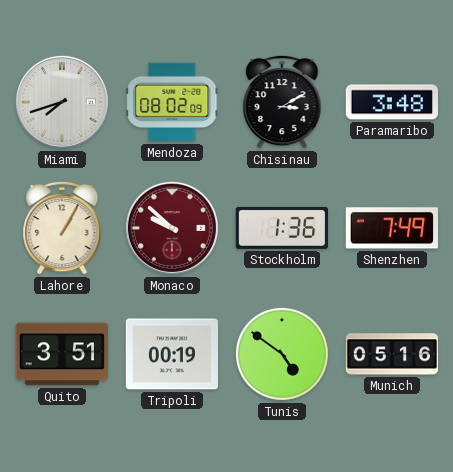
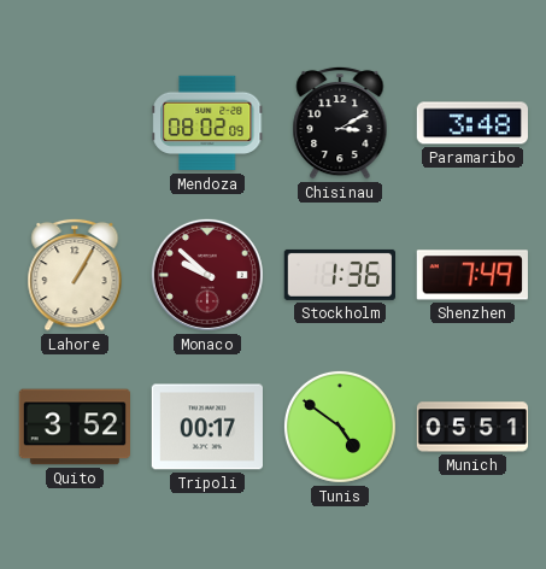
Miami: 7:42 -> none (62, 102)
Quito: 3:51 -> 3:52 (75, 427)
Tripoli: 00:19 -> 00:17 (206, 427)
Munich: 05:16 -> 05:51 (472, 427)
